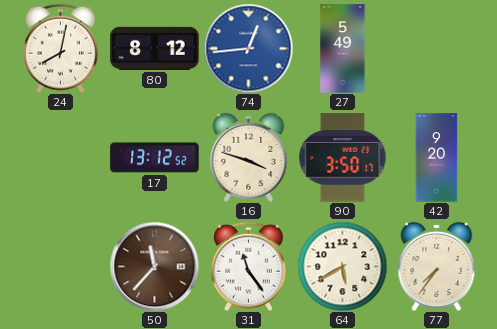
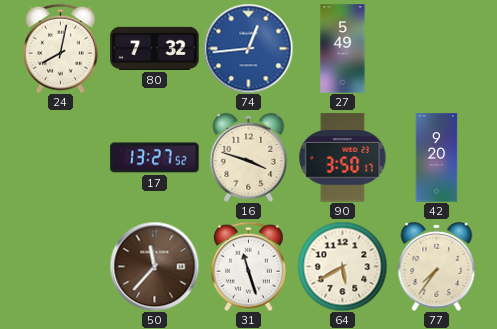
80: 8:12 -> 7:32 (155, 48)
17: 13:12 -> 13:27 (155, 158)
31: 11:24 -> 11:27 (248, 266)
